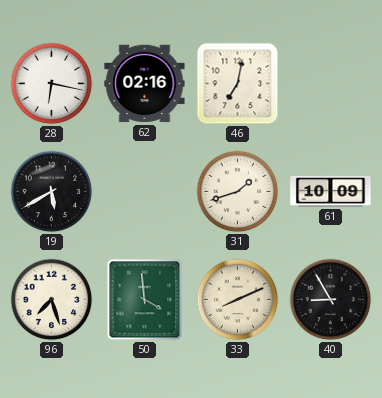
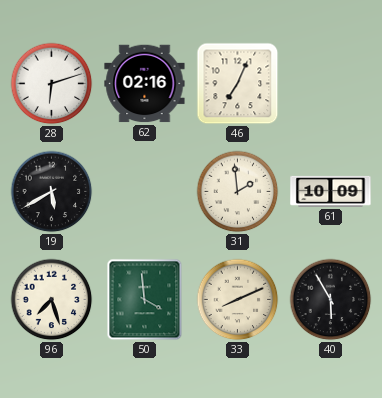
28: 6:17 -> 6:12 (52, 84)
46: 7:02 -> 7:04 (238, 84)
31: 1:42 -> 1:59 (238, 192)
40: 8:55 -> 5:55 (331, 300)
